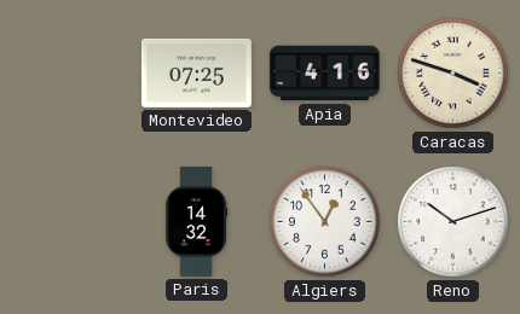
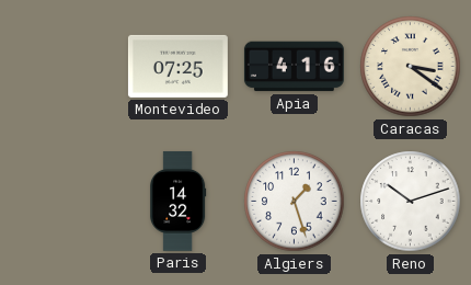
Caracas: 3:48 -> 3:21 (411, 67)
Algiers: 12:54 -> 1:27 (295, 202)
